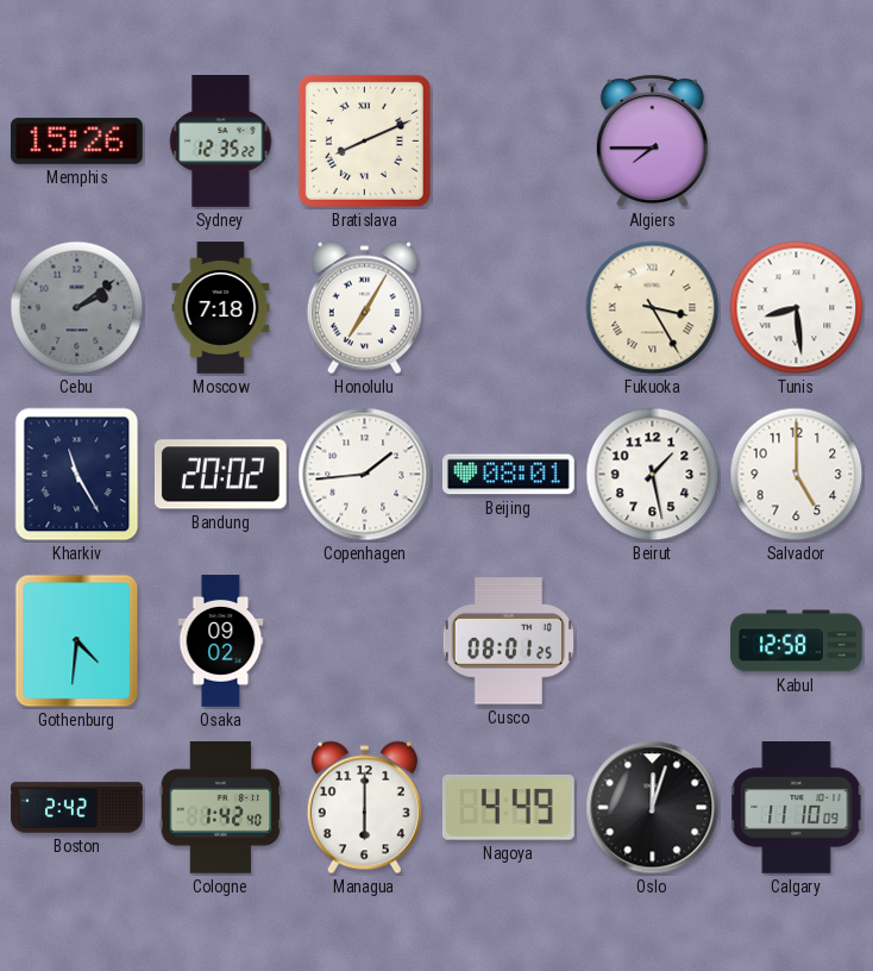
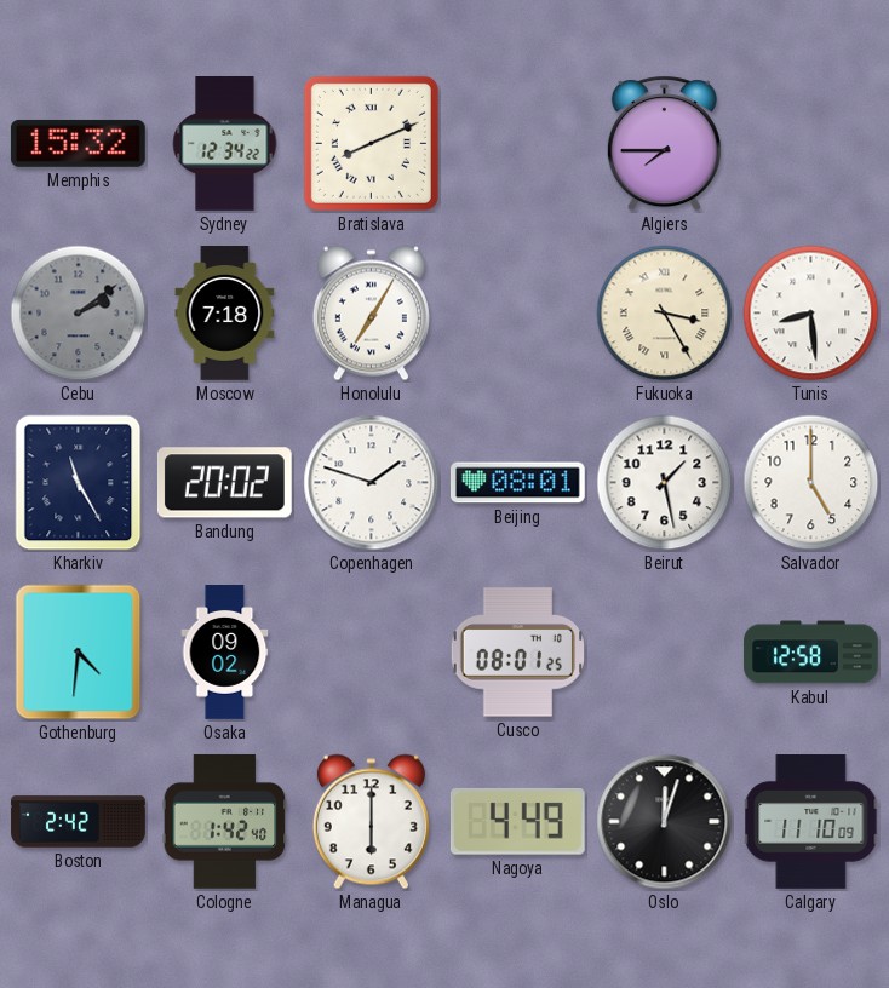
Memphis: 15:26 -> 15:32 (78, 143)
Sydney: 12:35 -> 12:34 (225, 144)
Copenhagen: 1:44 -> 1:48 (372, 483)
